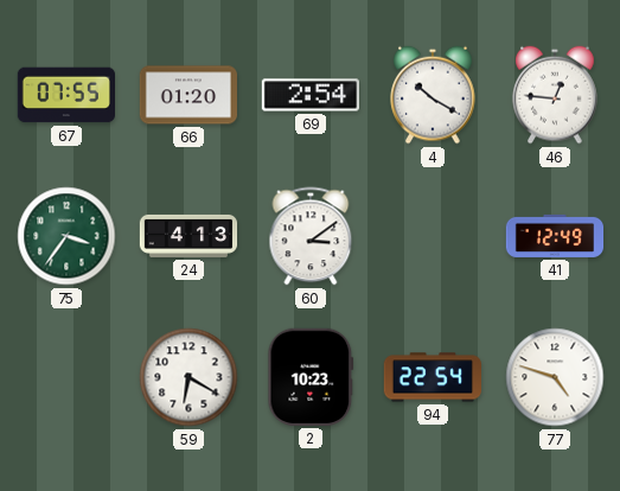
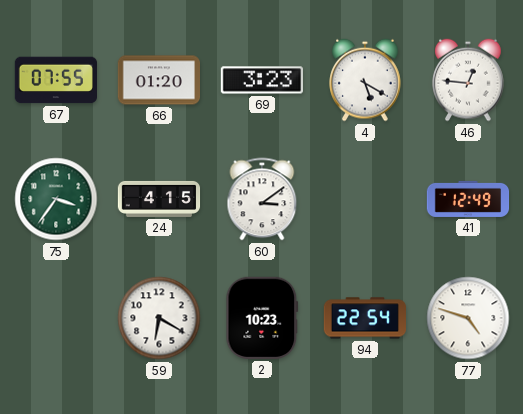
69: 2:54 -> 3:23 (261, 80)
4: 10:20 -> 5:20 (365, 80)
24: 4:13 -> 4:15 (159, 199)
